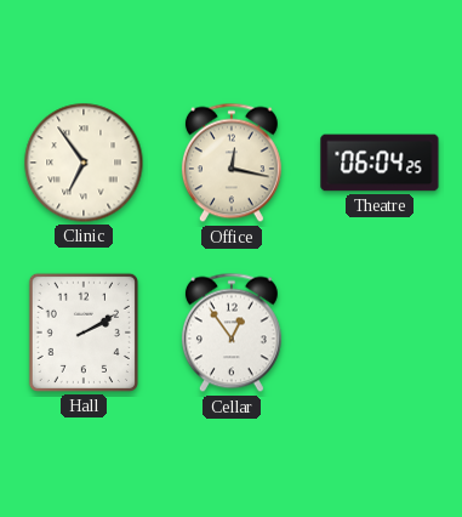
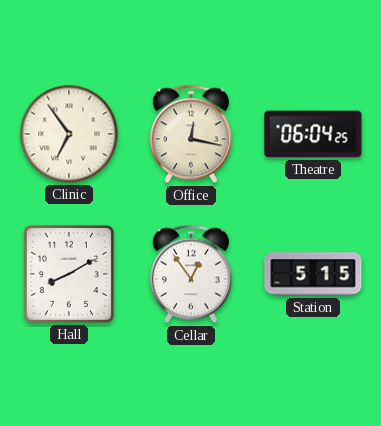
Hall: 2:10 -> 8:10 (69, 274)
Station: none -> 5:15 (313, 274)
